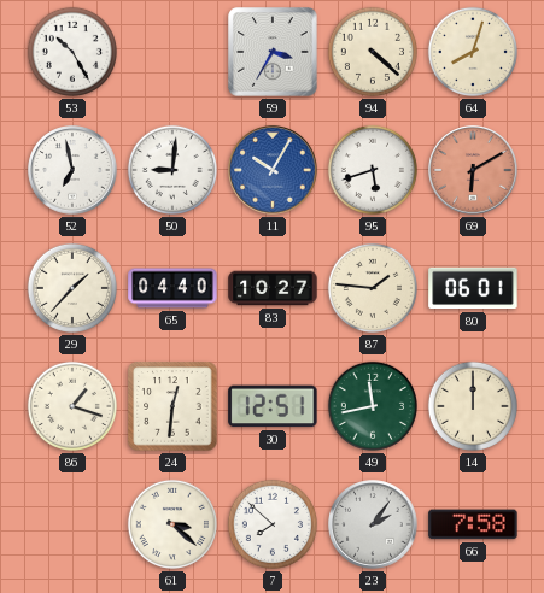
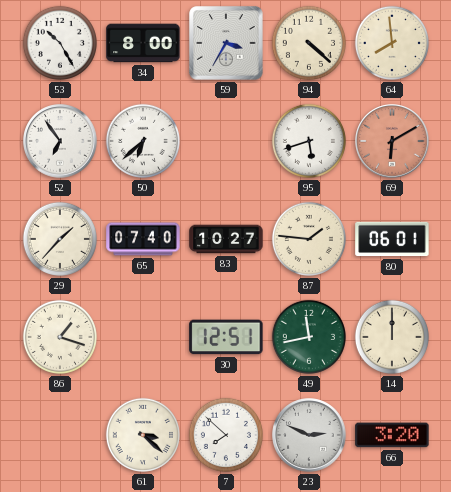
34: none -> 8:00 (143, 43)
64: 8:03 -> 7:59 (392, 43)
52: 6:58 -> 6:54 (60, 141)
50: 9:01 -> 6:38 (143, 141)
11: 10:05 -> none (273, 170)
65: 04:40 -> 07:40 (143, 239)
24: 12:31 -> none (172, 406)
23: 2:06 -> 2:49 (309, 435)
66: 7:58 -> 3:20 (392, 435)
